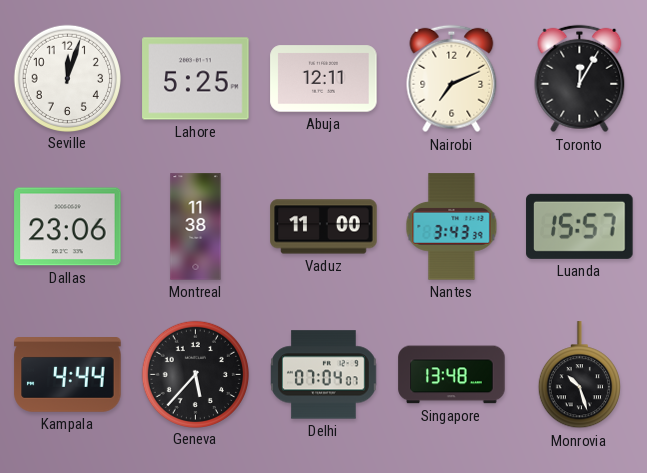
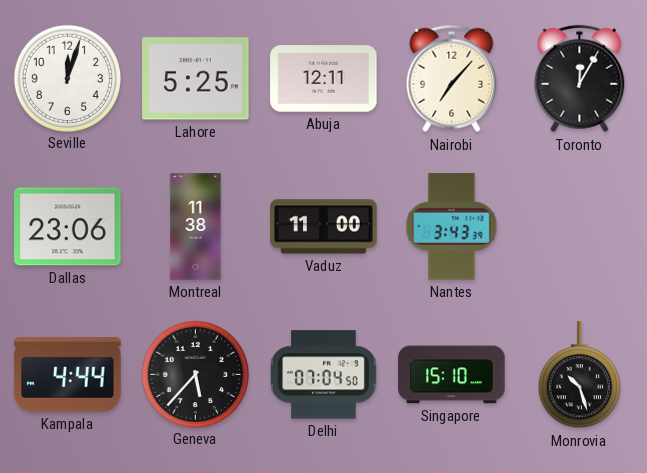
Nairobi: 7:11 -> 7:07 (452, 79)
Luanda: 15:57 -> none (580, 226)
Delhi: 07:04:07 -> 07:04:50 (324, 375)
Singapore: 13:48 -> 15:10 (452, 375)
